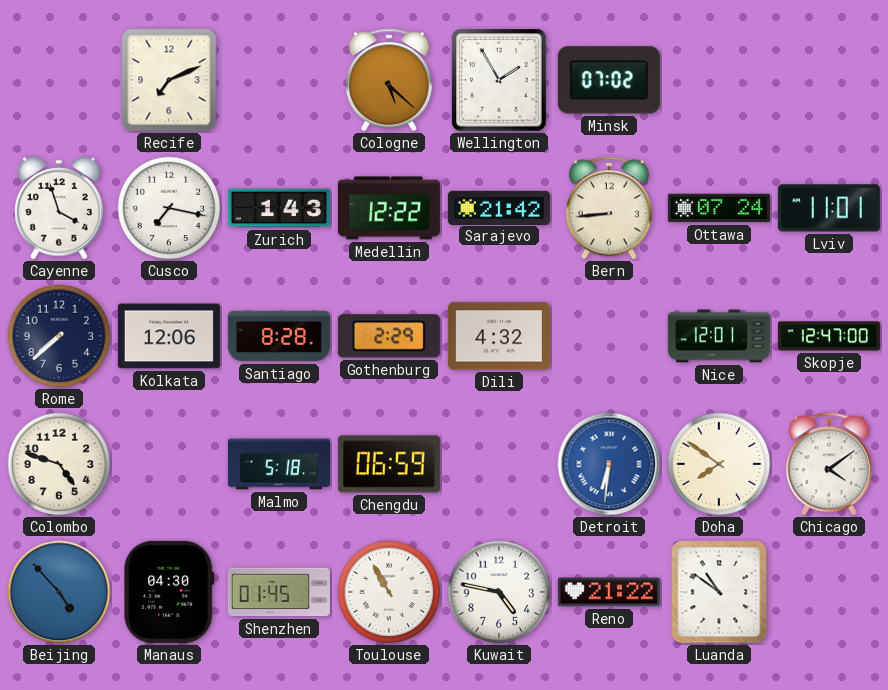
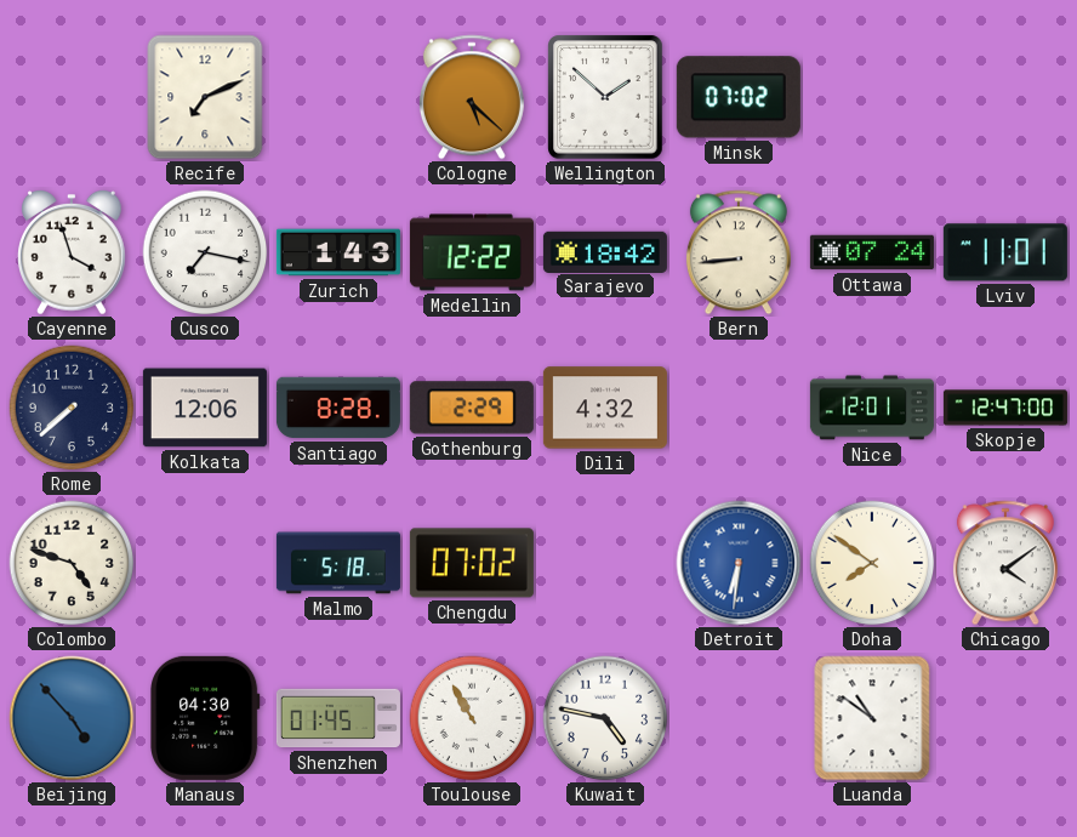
Wellington: 1:55 -> 1:52 (605, 97)
Sarajevo: 21:42 -> 18:42 (605, 251)
Chengdu: 06:59 -> 07:02 (472, 563)
Reno: 21:22 -> none (609, 592)
